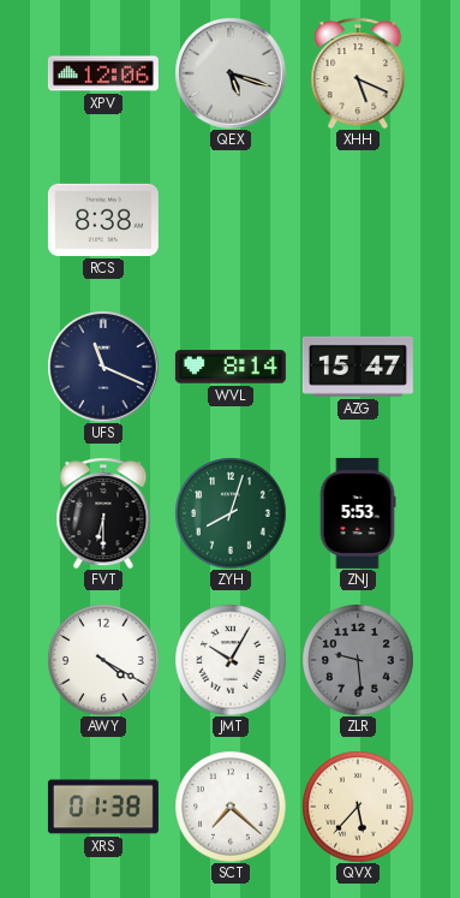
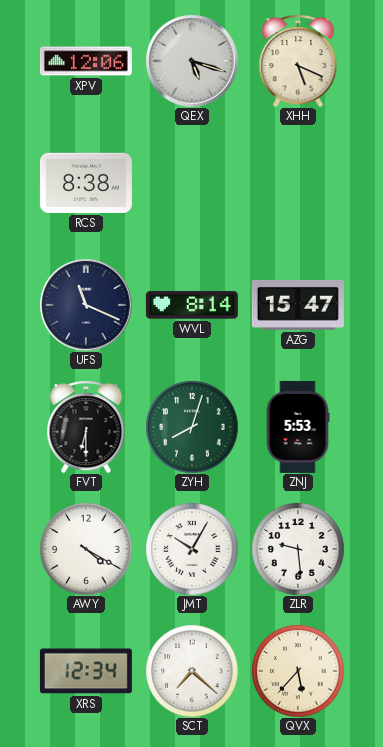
ZLR dial: grey -> white (298, 549)
XRS: 01:38 -> 12:34 (86, 671)
